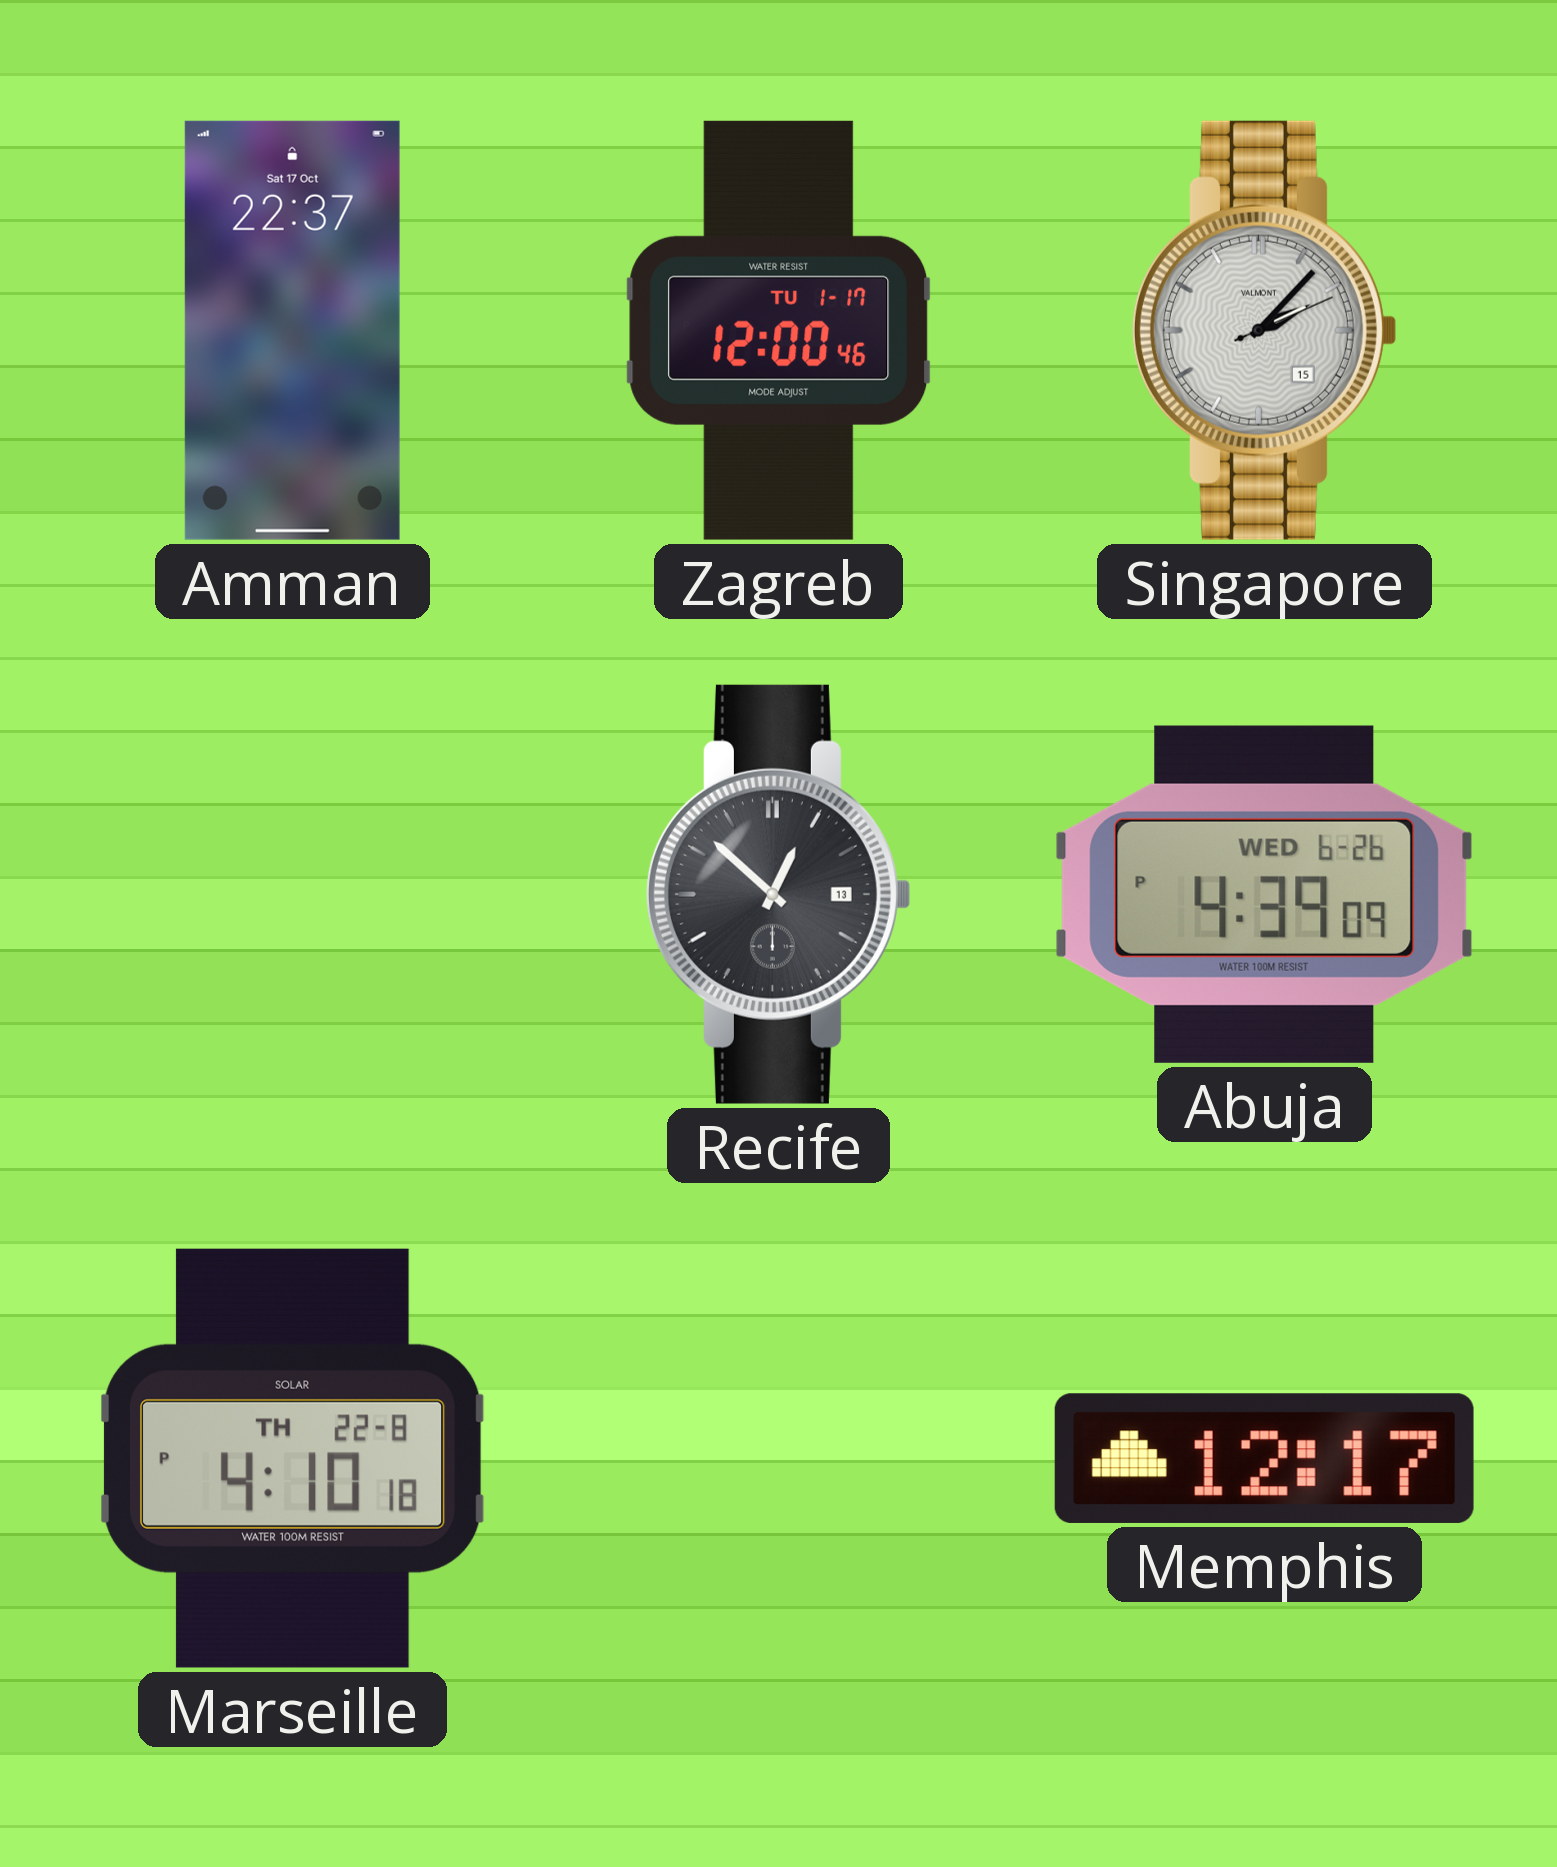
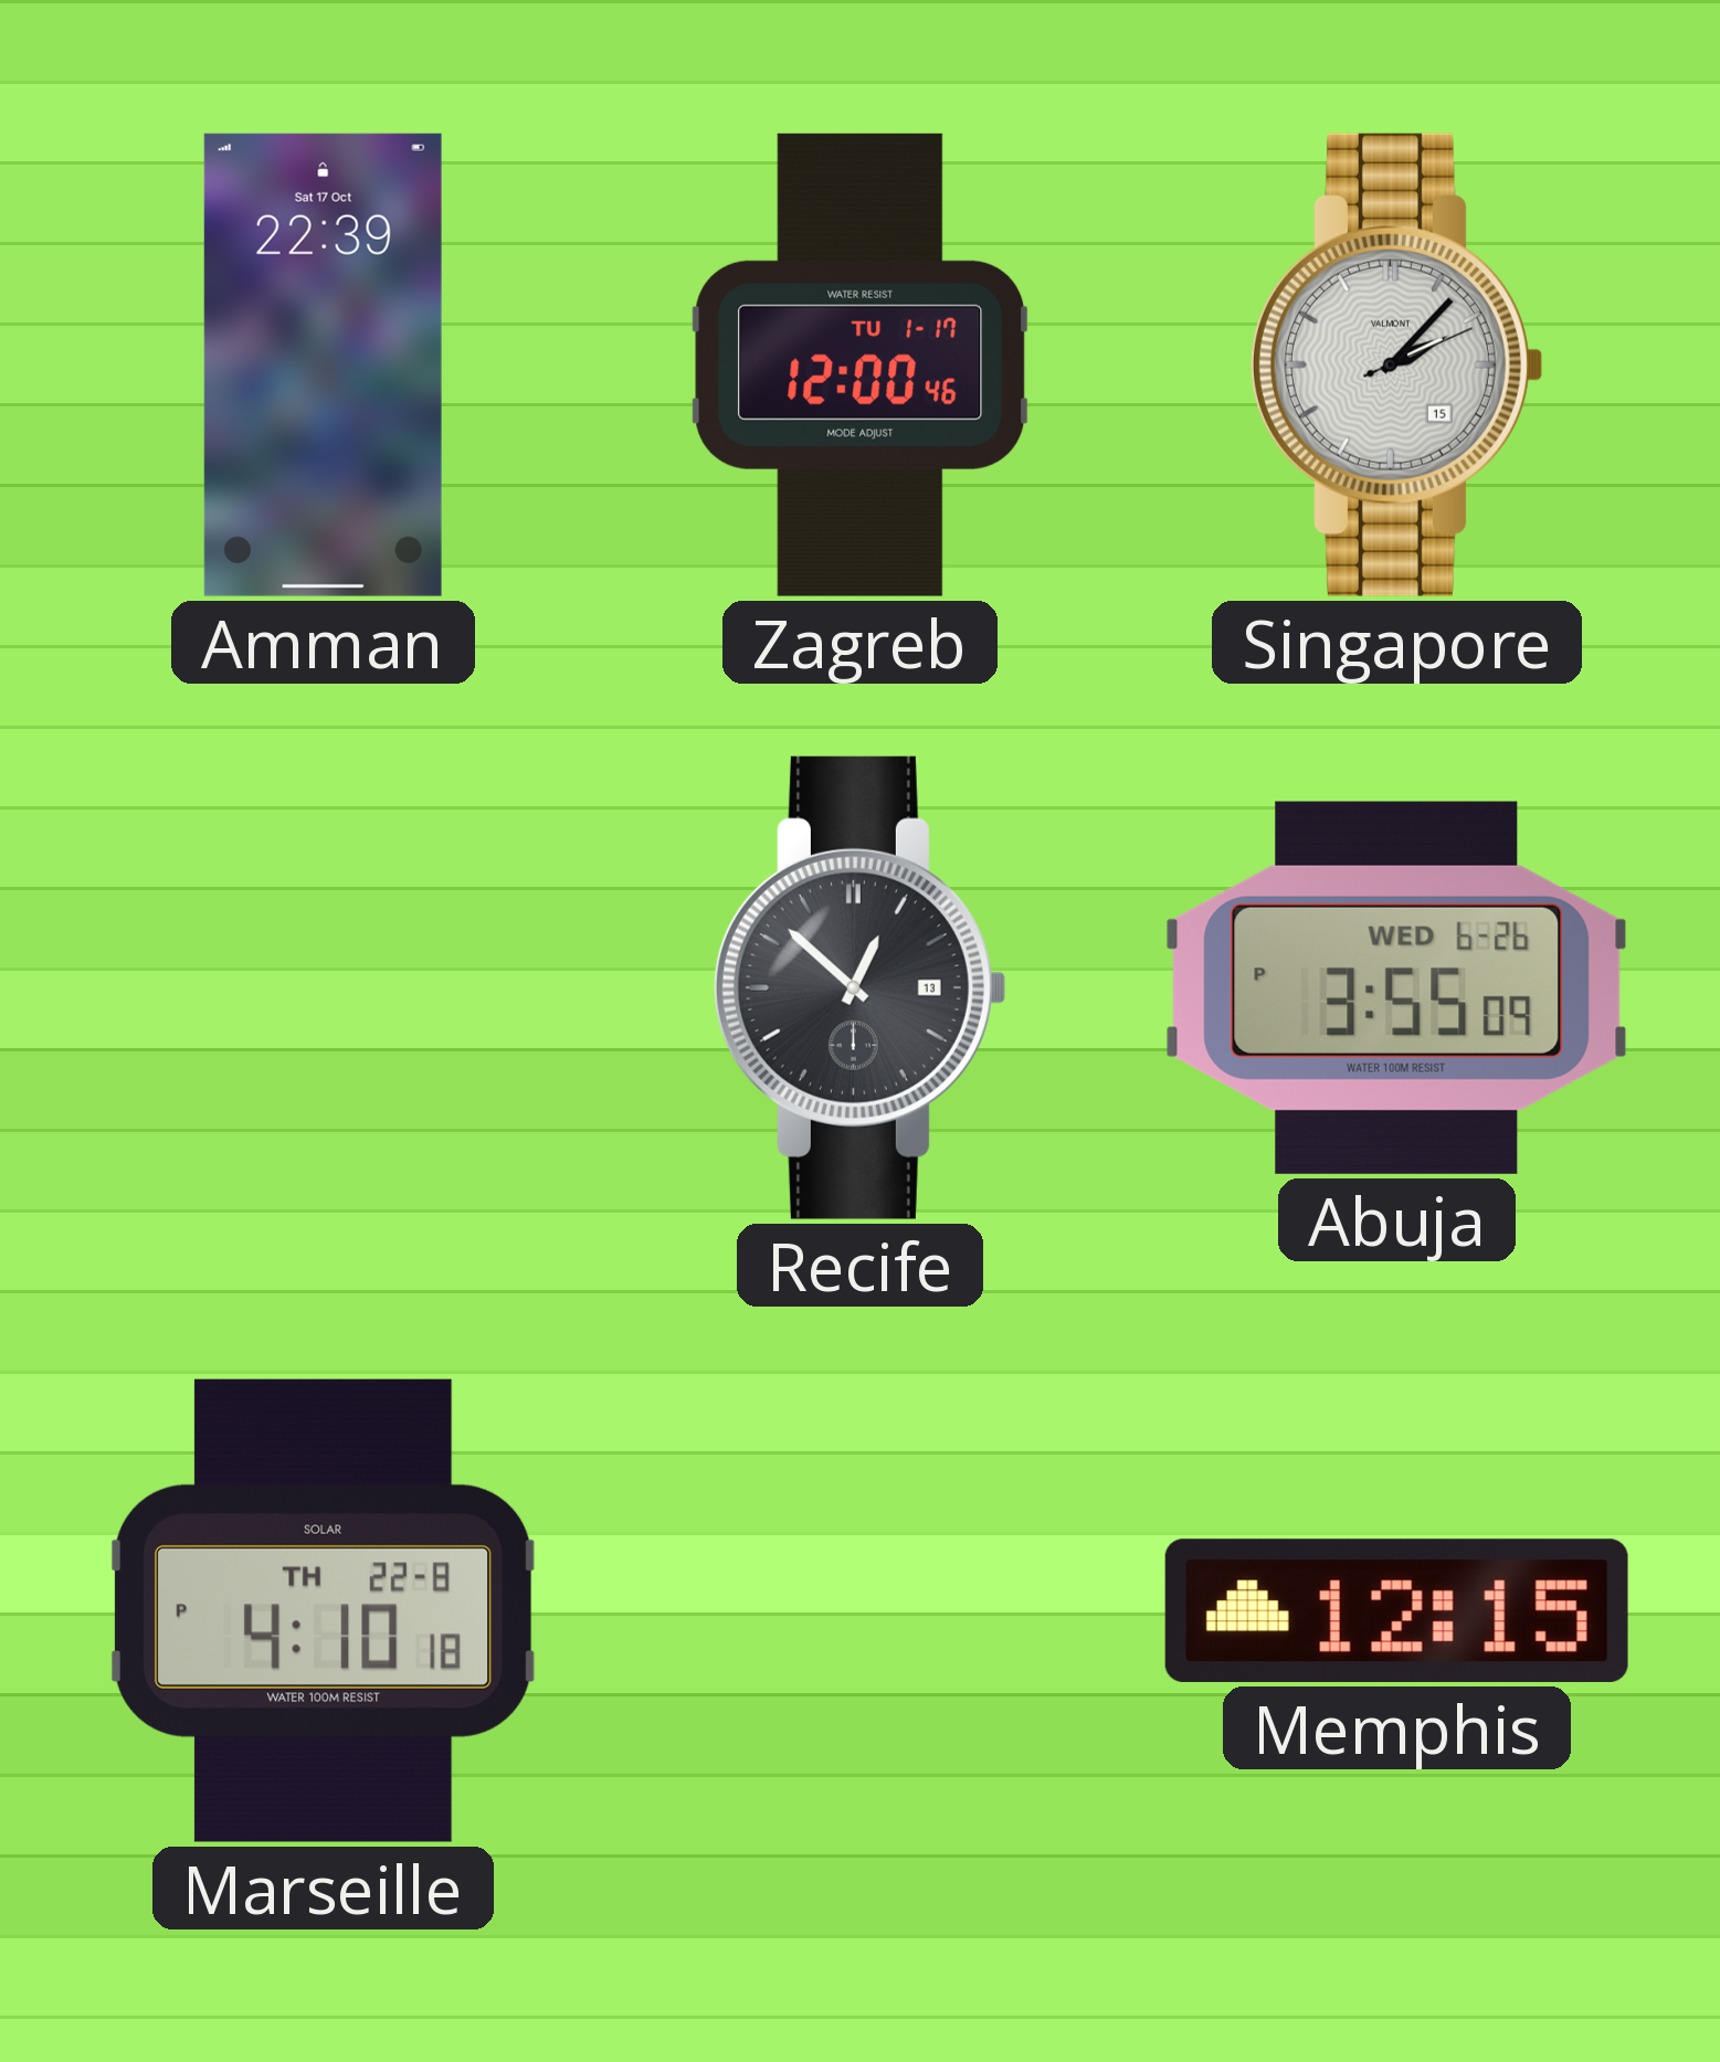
Amman: 22:37 -> 22:39 (323, 364)
Abuja: 4:39 -> 3:55 (1397, 987)
Memphis: 12:17 -> 12:15 (1396, 1610)
